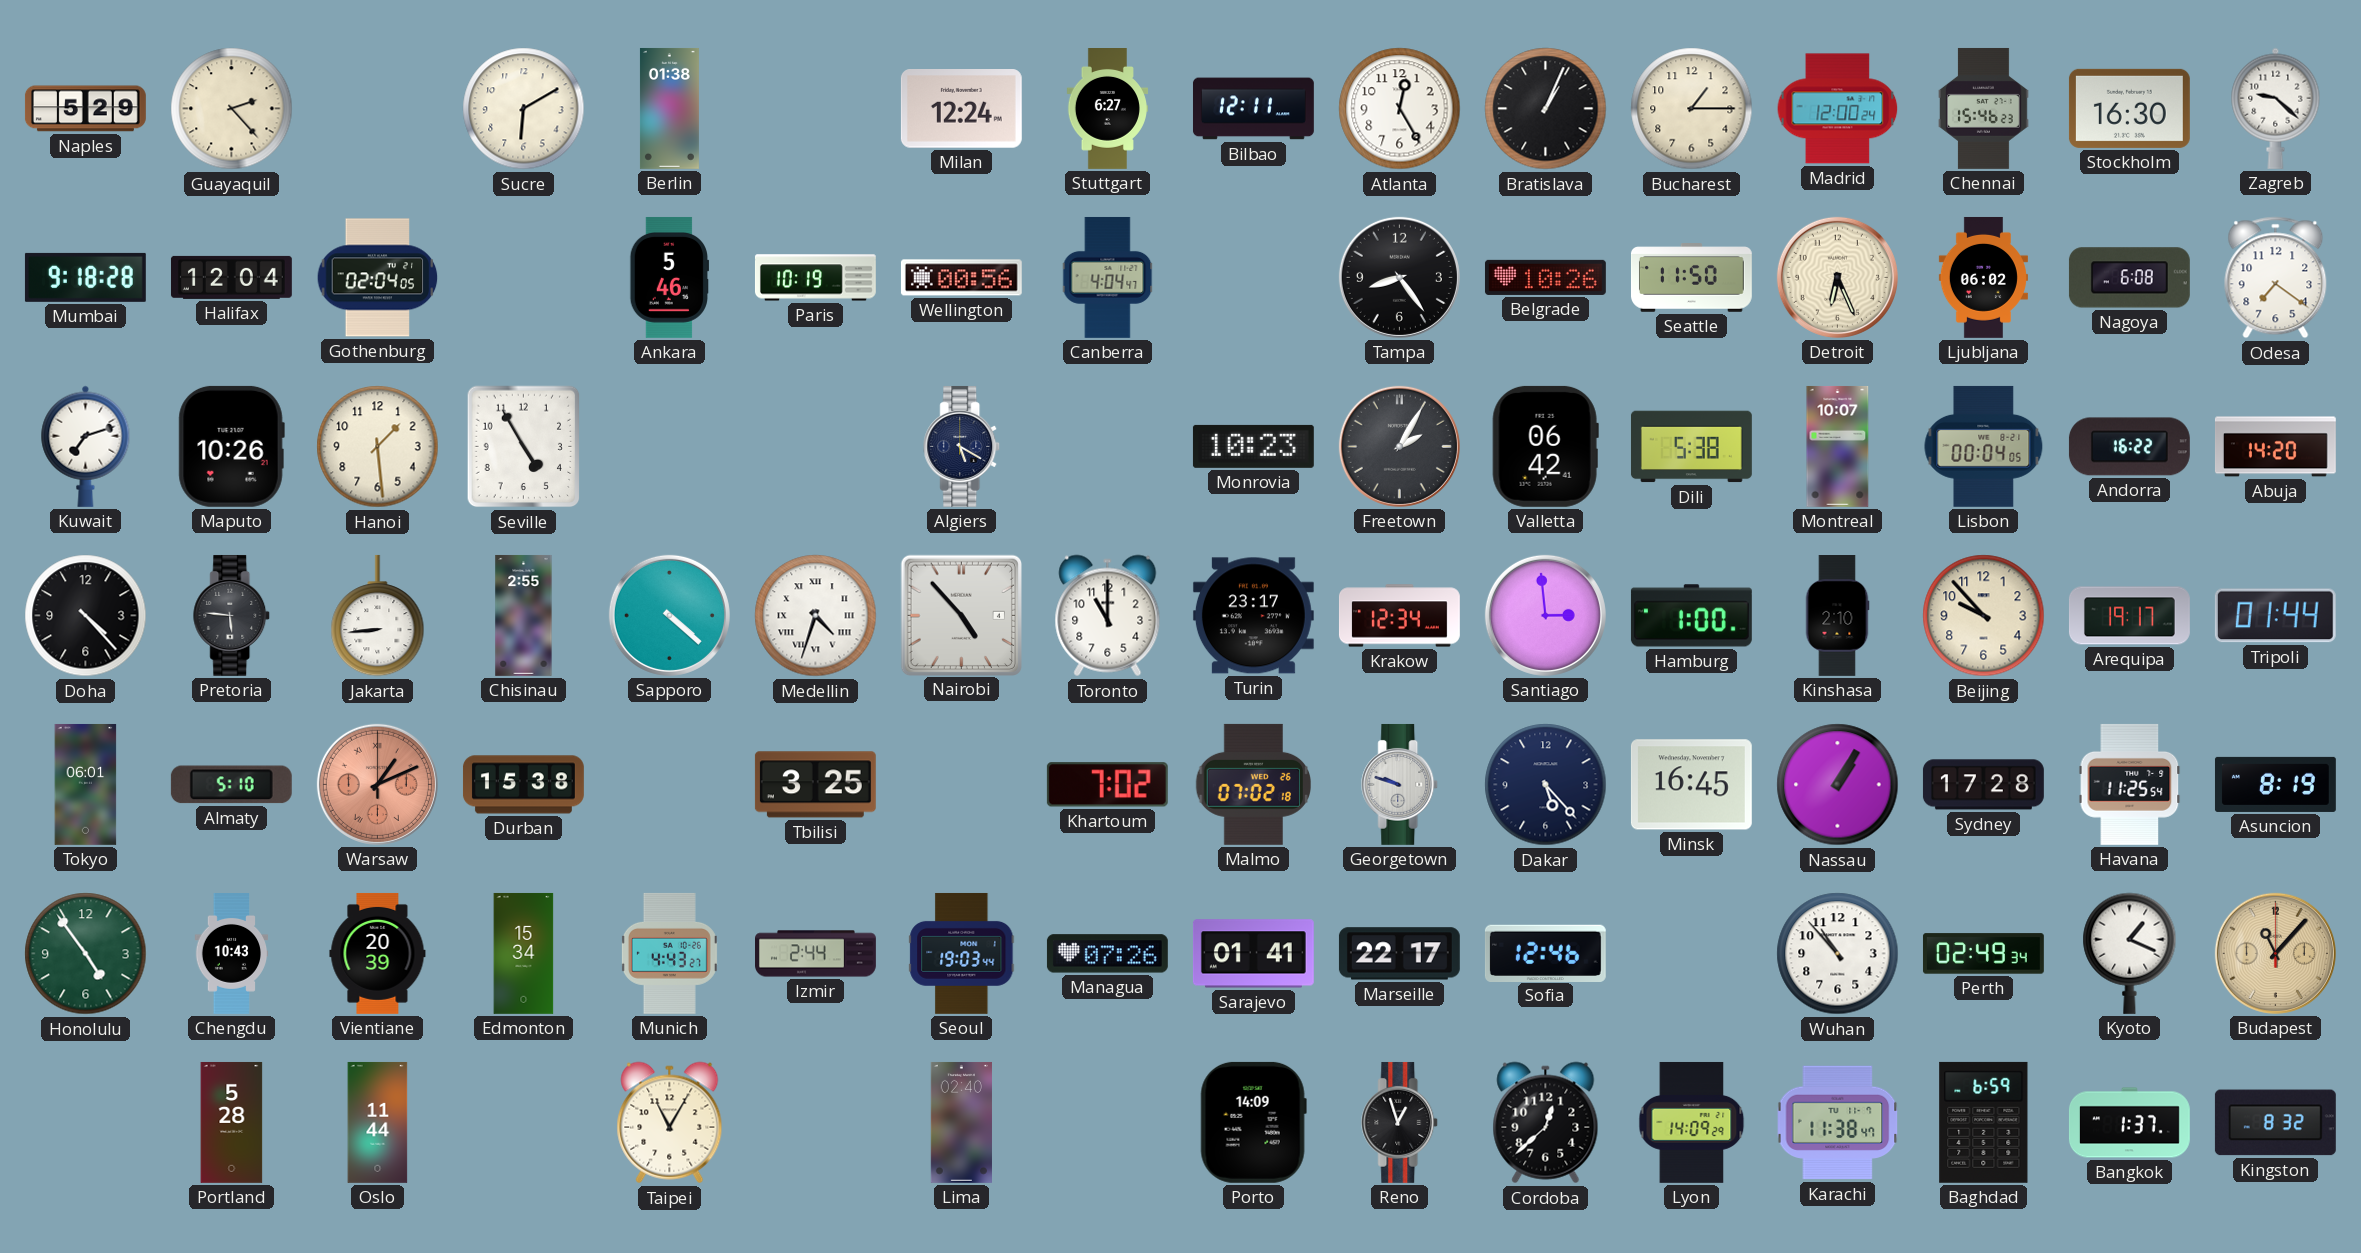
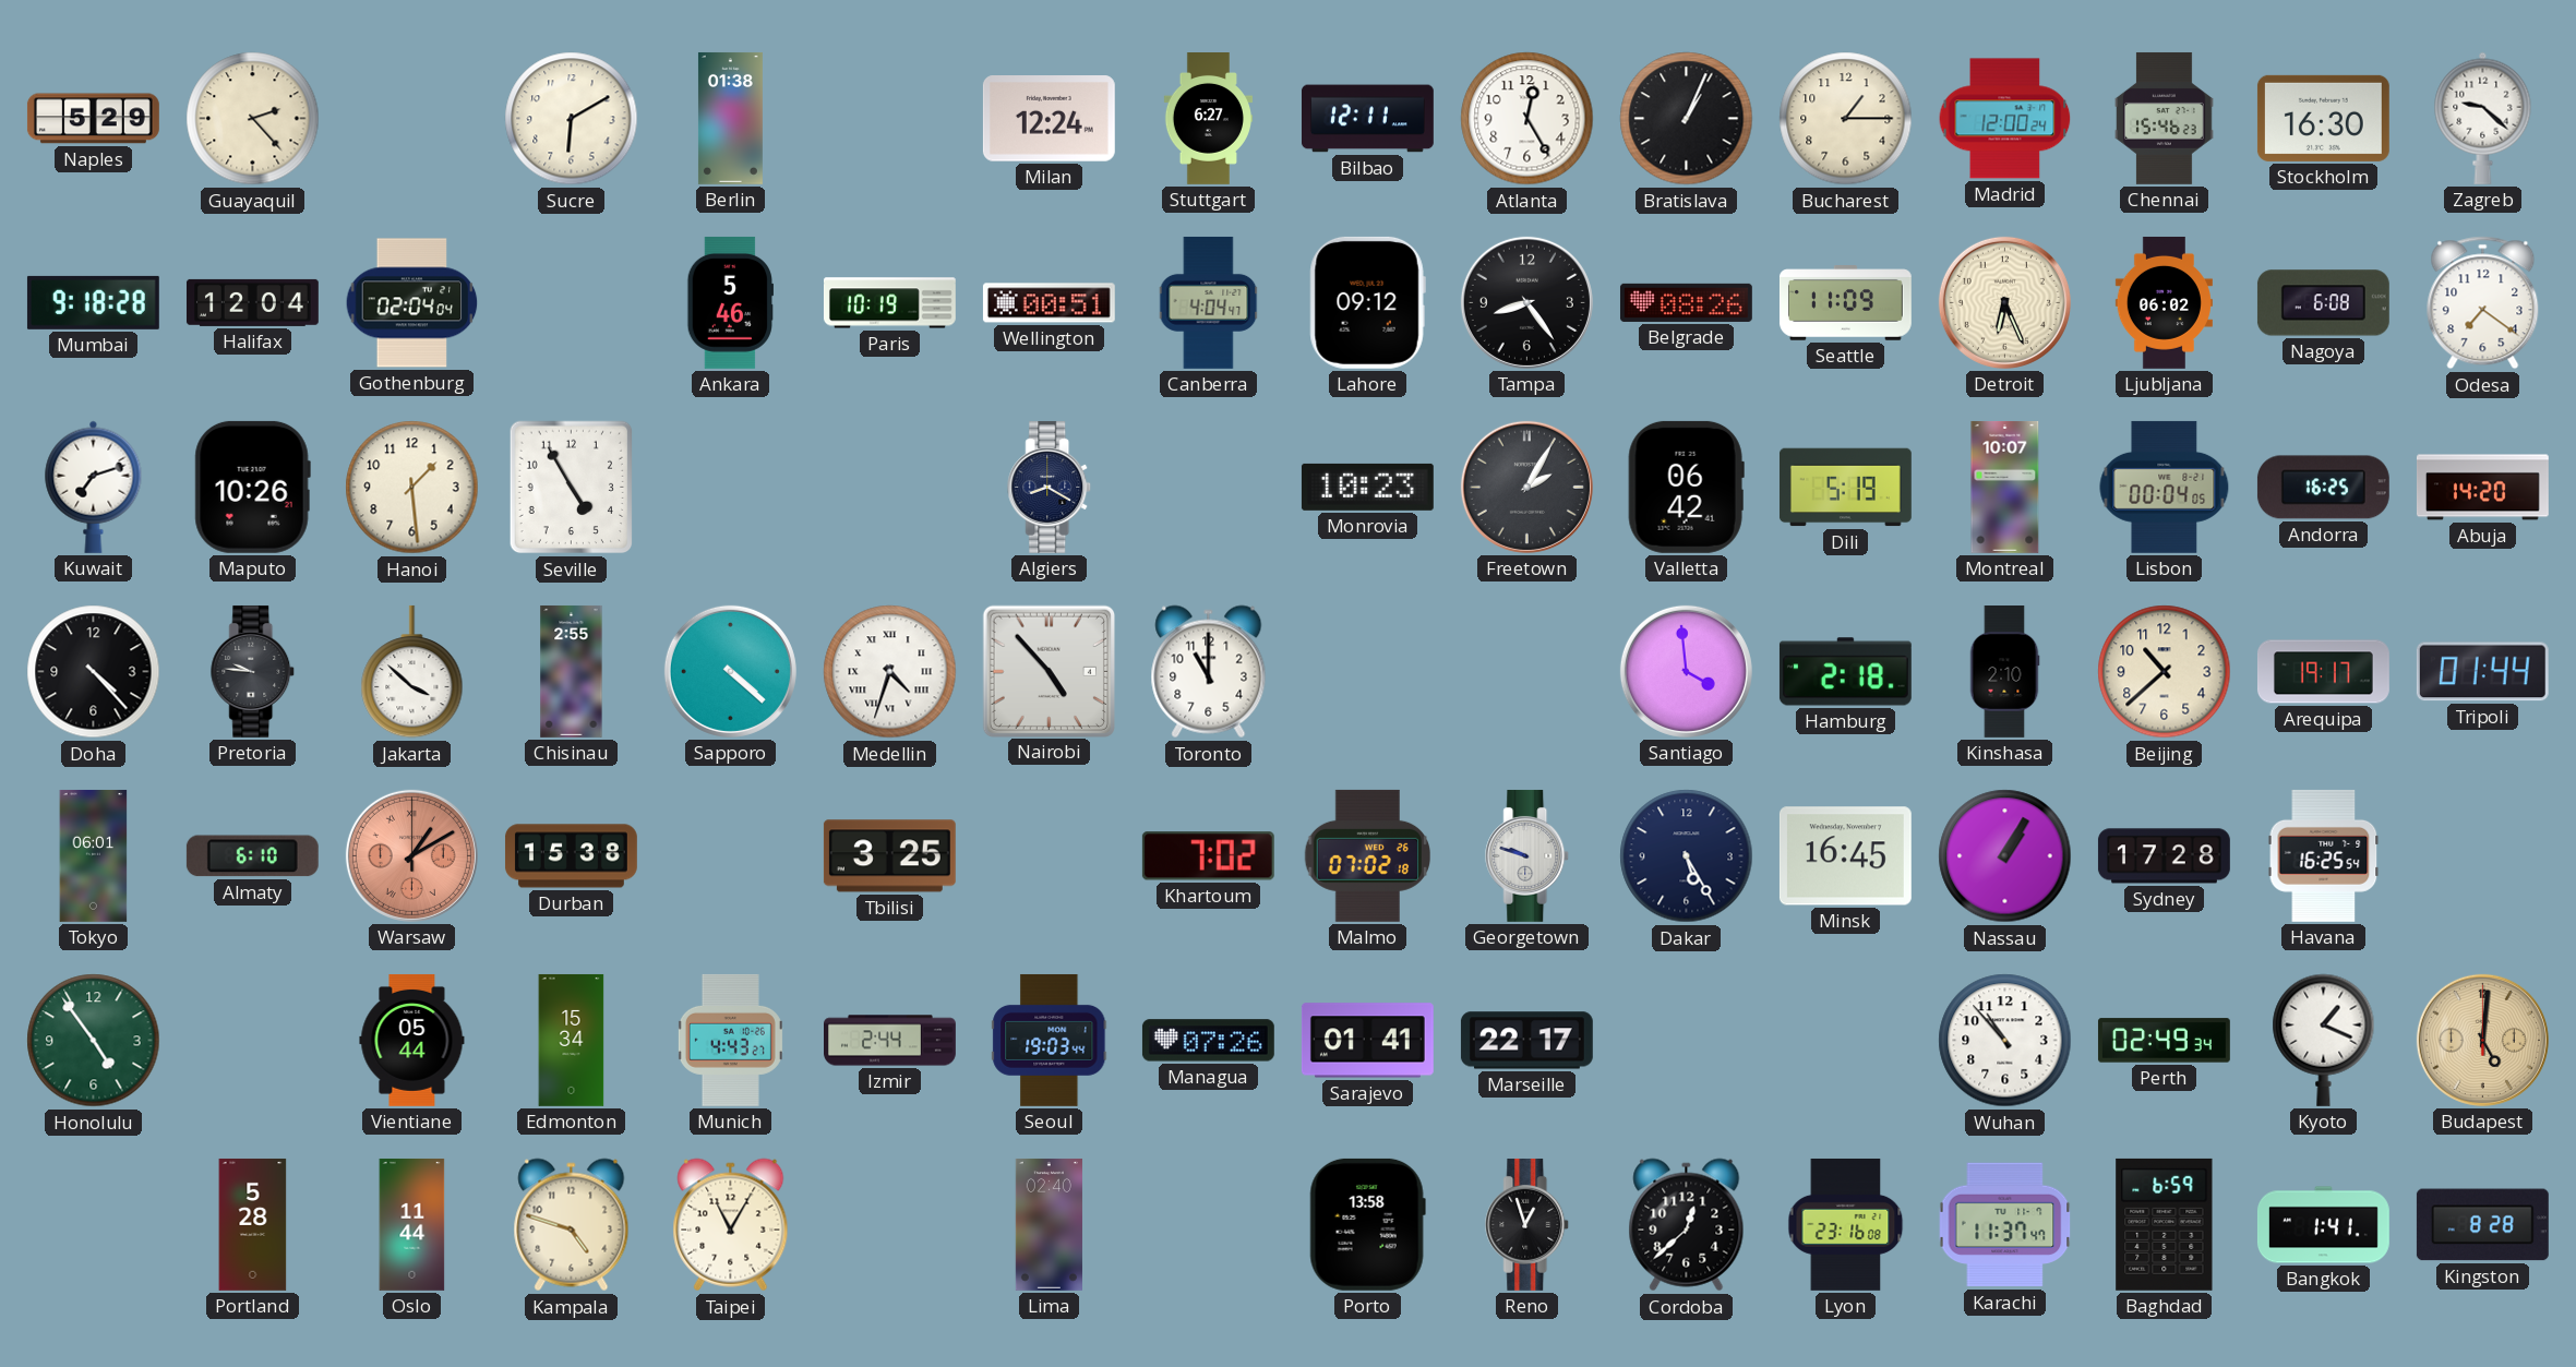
Gothenburg: 02:04:05 -> 02:04:04 (412, 303)
Wellington: 00:56 -> 00:51 (1049, 303)
Lahore: none -> 09:12 (1367, 302)
Belgrade: 10:26 -> 08:26 (1686, 302)
Seattle: 11:50 -> 11:09 (1845, 303)
Algiers: 5:20 -> 8:20 (1050, 487)
Dili: 5:38 -> 5:19 (1845, 488)
Andorra: 16:22 -> 16:25 (2323, 488)
Pretoria: 5:46 -> 9:46 (253, 671)
Jakarta: 8:44 -> 3:52 (412, 672)
Turin: 23:17 -> none (1253, 616)
Krakow: 12:34 -> none (1399, 616)
Santiago: 2:59 -> 3:59 (1686, 671)
Hamburg: 1:00 -> 2:18 (1845, 672)
Beijing: 9:53 -> 10:38 (2165, 672)
Almaty: 5:10 -> 6:10 (252, 856)
Warsaw: 1:11 -> 1:10 (411, 855)
Dakar: 5:23 -> 5:25 (1687, 856)
Havana: 11:25 -> 16:25 (2324, 855)
Asuncion: 8:19 -> none (2275, 784)
Chengdu: 10:43 -> none (232, 954)
Vientiane: 20:39 -> 05:44 (412, 1040)
Sofia: 12:46 -> none (1545, 953)
Budapest: 11:07 -> 5:01 (2482, 1040)
Kampala: none -> 4:48 (572, 1225)
Porto: 14:09 -> 13:58 (1367, 1224)
Lyon: 14:09 -> 23:16 (1846, 1224)
Karachi: 11:38 -> 11:37 (2005, 1225)
Bangkok: 1:37 -> 1:41 (2323, 1225)
Kingston: 8:32 -> 8:28 (2482, 1225)
